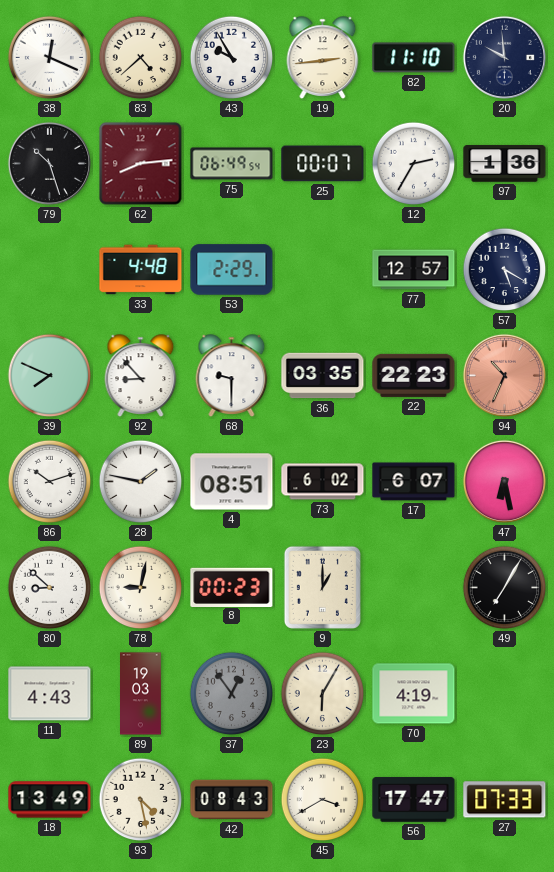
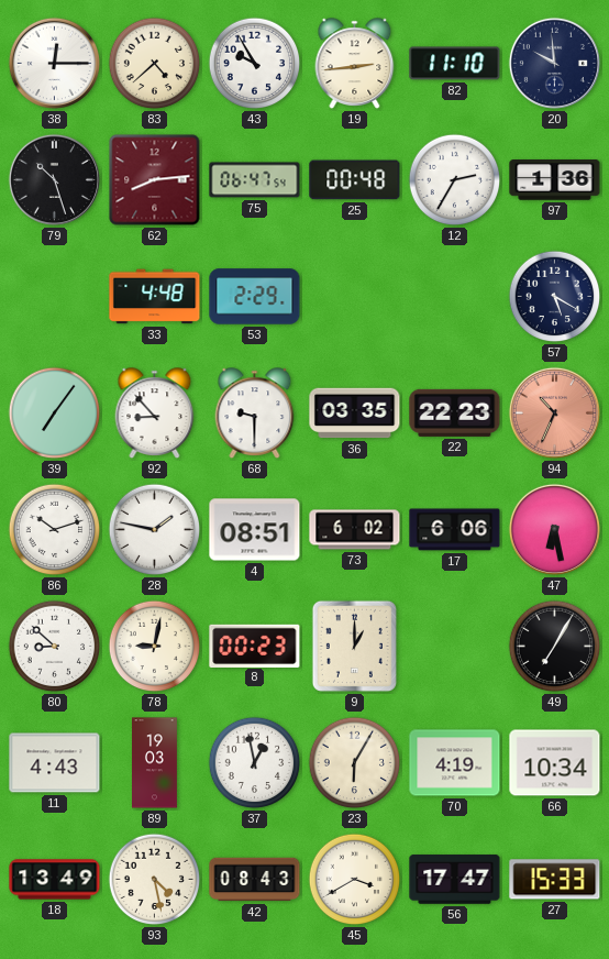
38: 12:19 -> 12:15 (54, 63)
75: 06:49 -> 06:47 (255, 180)
25: 00:07 -> 00:48 (355, 180)
77: 12:57 -> none (414, 270)
39: 7:49 -> 7:06 (55, 414)
17: 6:07 -> 6:06 (455, 530)
37: 12:54 -> 12:58 (255, 763)
37 dial: grey -> white (255, 763)
66: none -> 10:34 (555, 763)
27: 07:33 -> 15:33 (555, 880)
